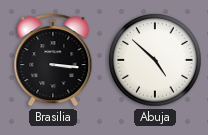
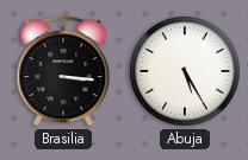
Abuja: 4:52 -> 5:25 (185, 71)
